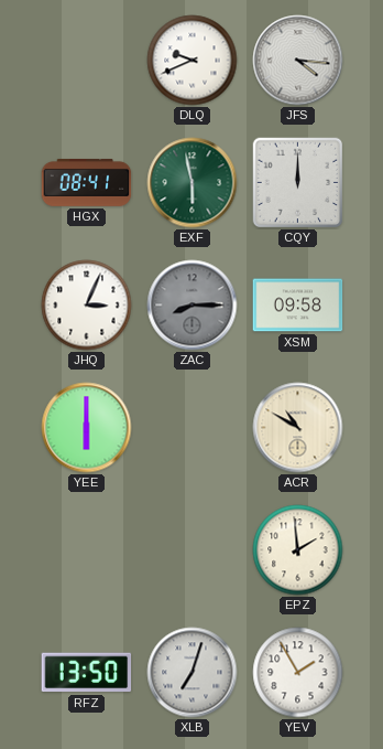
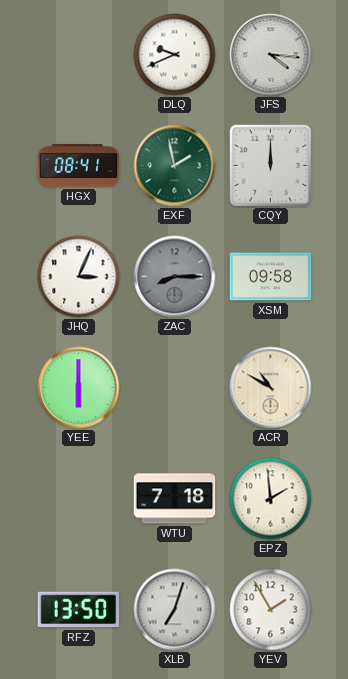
EXF: 5:58 -> 1:58 (175, 166)
WTU: none -> 7:18 (175, 499)
